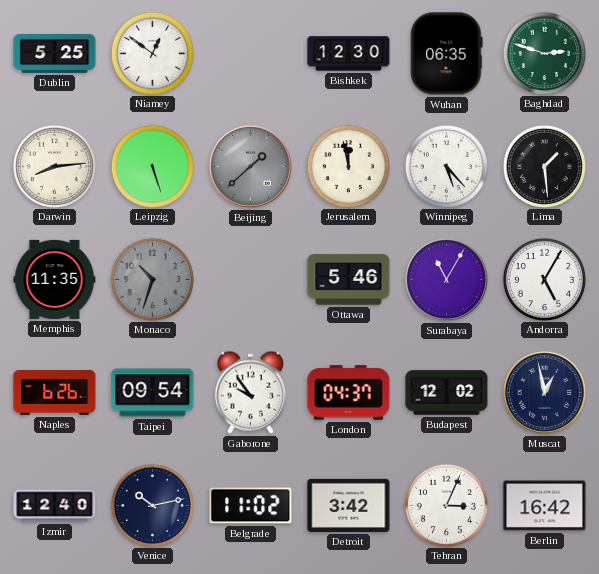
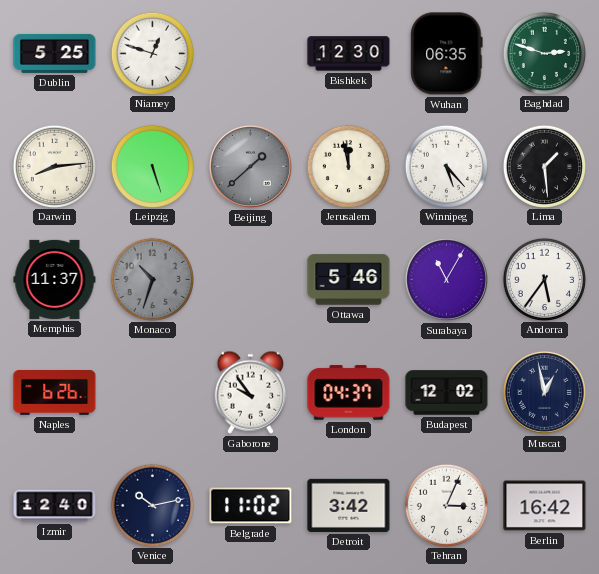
Niamey: 12:51 -> 12:48 (152, 53)
Memphis: 11:35 -> 11:37 (55, 279)
Andorra: 5:05 -> 5:36 (544, 279)
Taipei: 09:54 -> none (153, 393)
